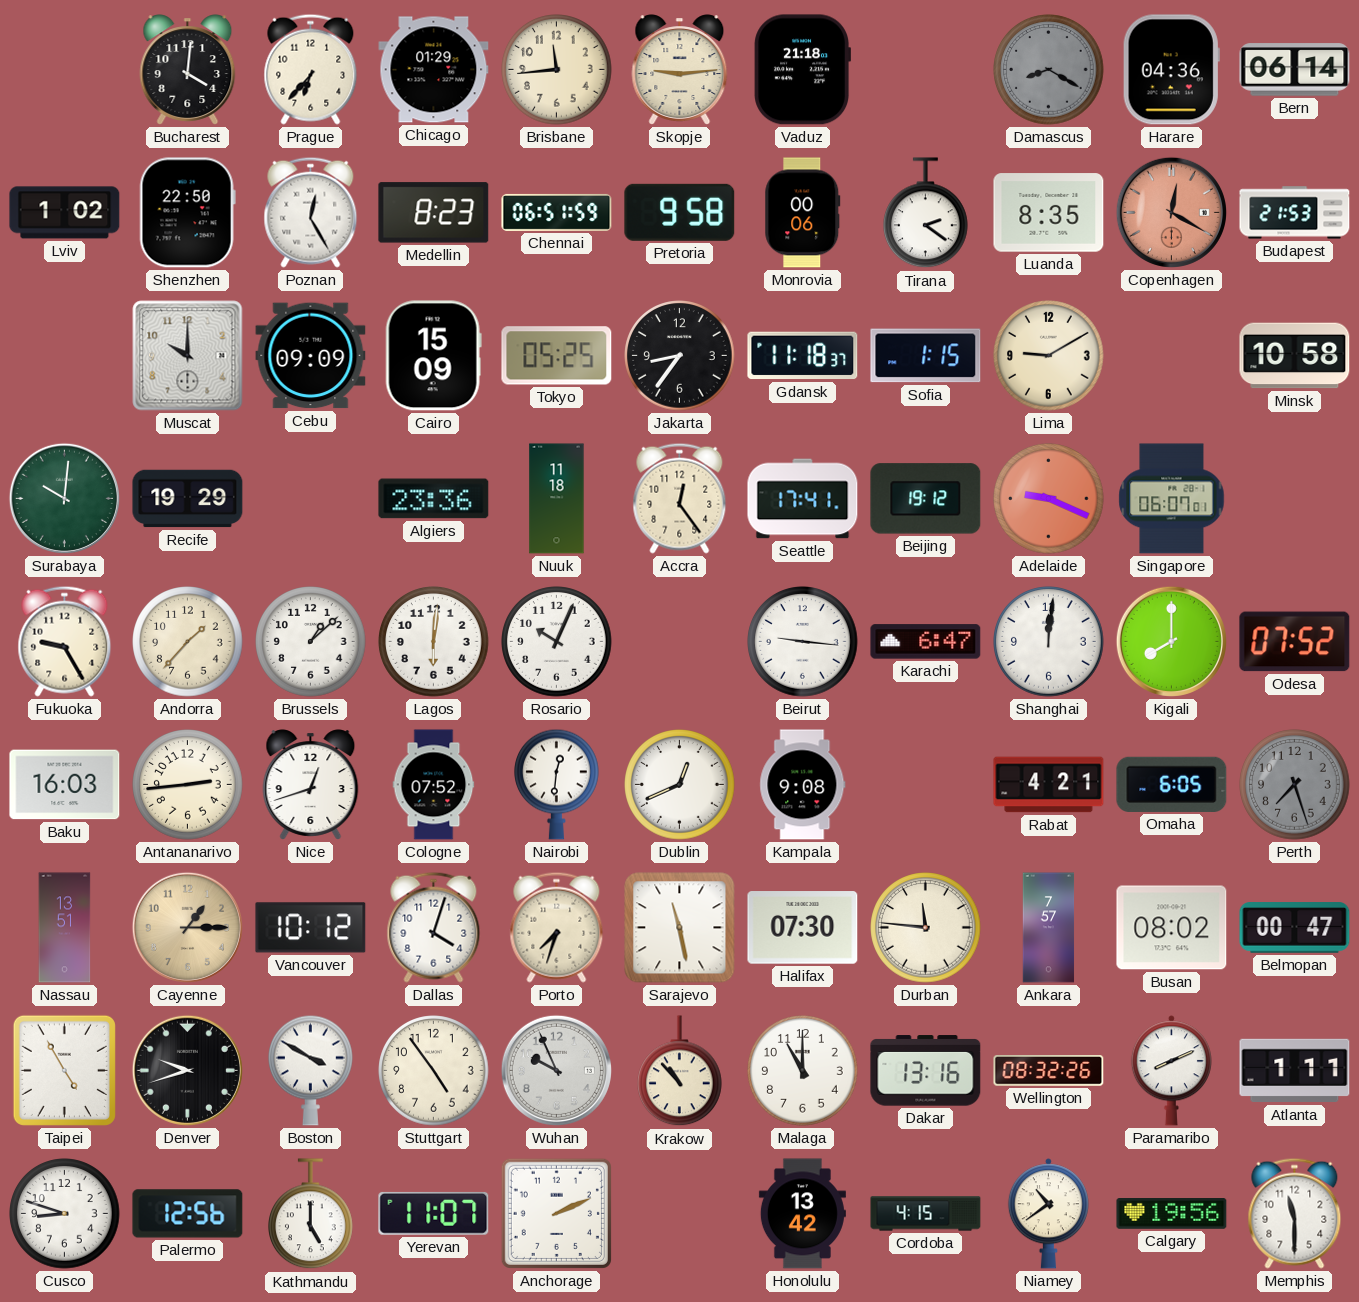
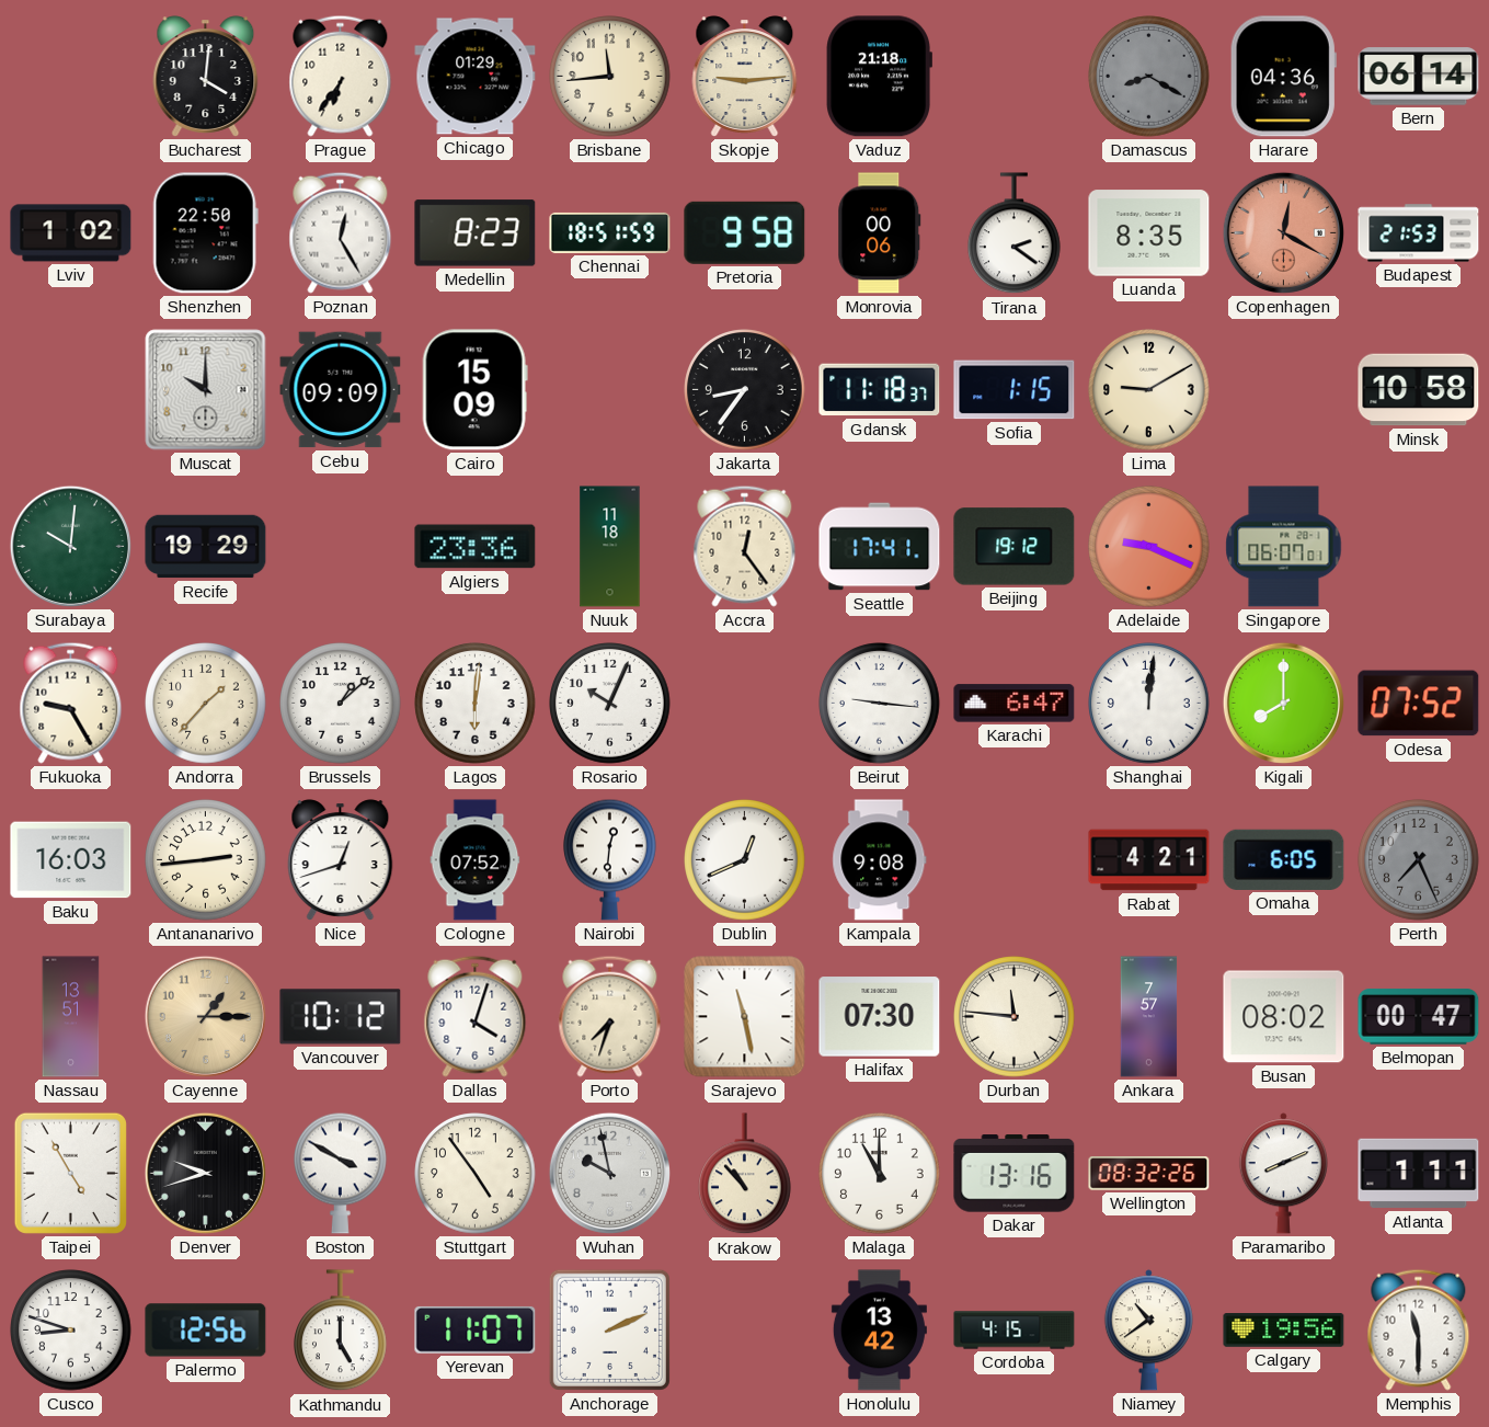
Prague: 6:37 -> 6:36 (341, 76)
Chennai: 06:51 -> 18:51 (610, 232)
Tokyo: 05:25 -> none (557, 356)
Perth: 7:27 -> 7:26 (1419, 860)
Wuhan: 9:56 -> 9:58 (609, 1173)
